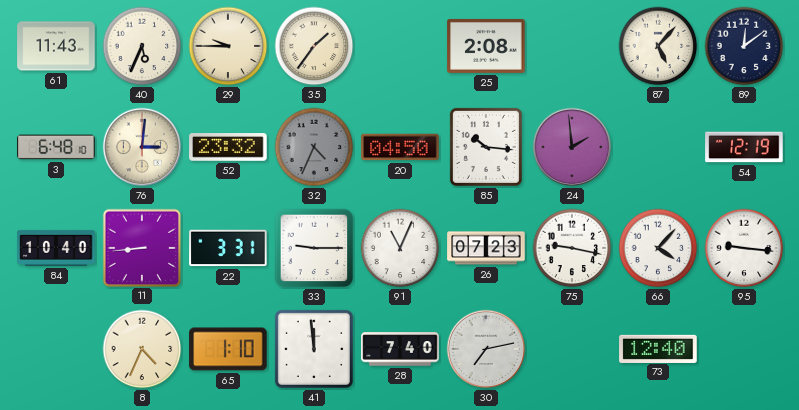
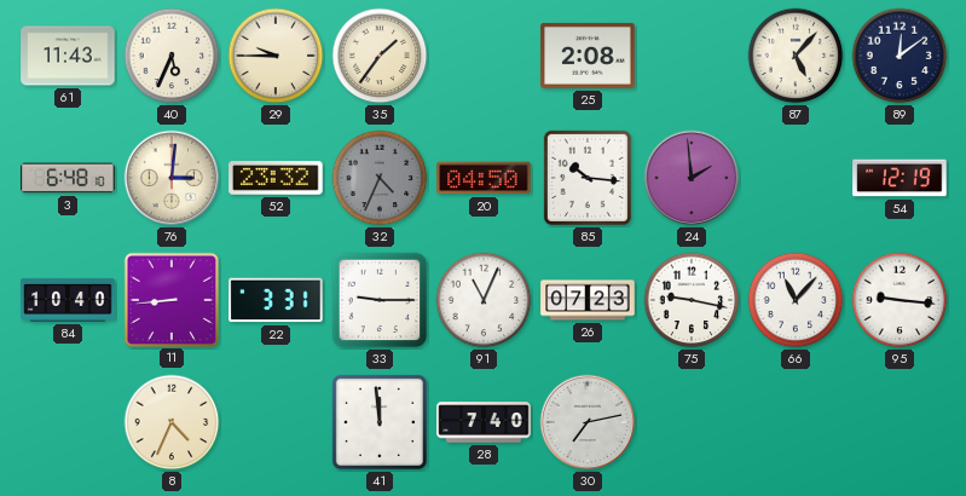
66: 4:07 -> 11:07 (796, 300)
65: 1:10 -> none (228, 349)
73: 12:40 -> none (658, 348)
